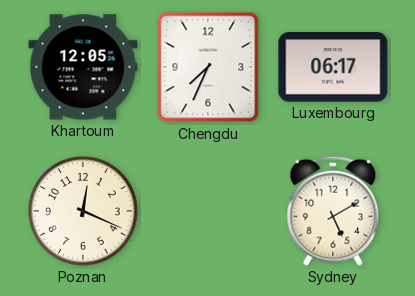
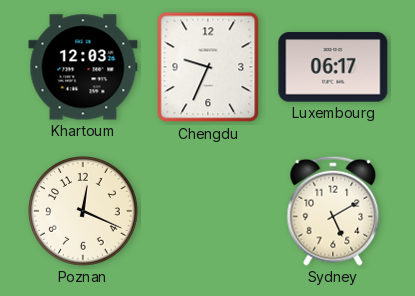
Khartoum: 12:05 -> 12:03 (83, 67)
Chengdu: 7:34 -> 9:34 (208, 67)
